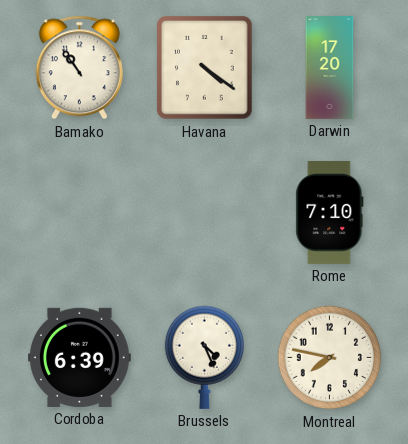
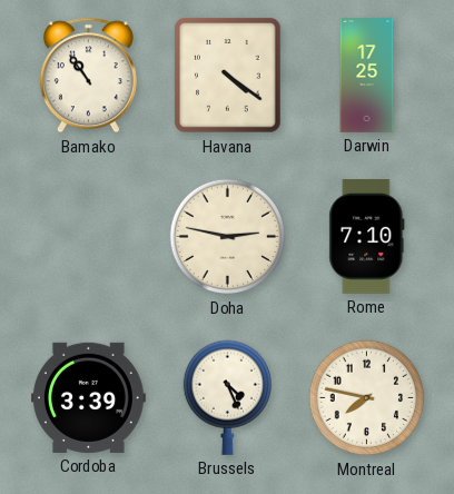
Darwin: 17:20 -> 17:25 (367, 76)
Doha: none -> 2:47 (228, 237)
Cordoba: 6:39 -> 3:39 (88, 397)
